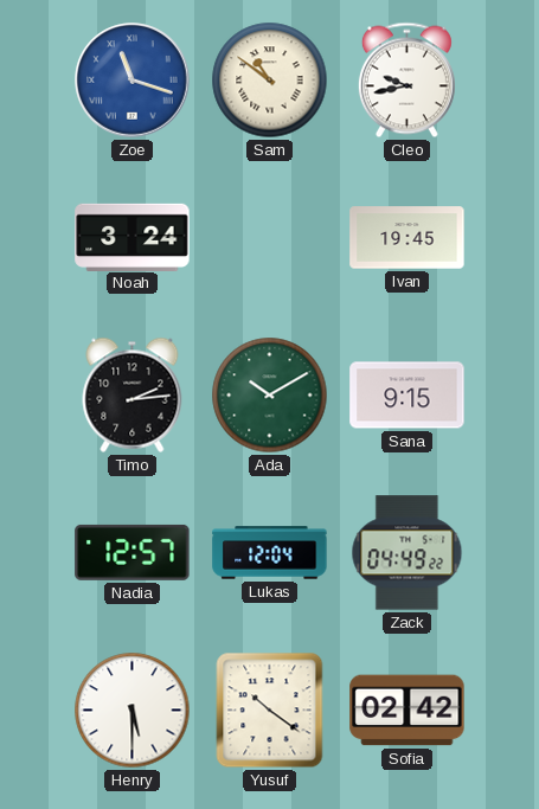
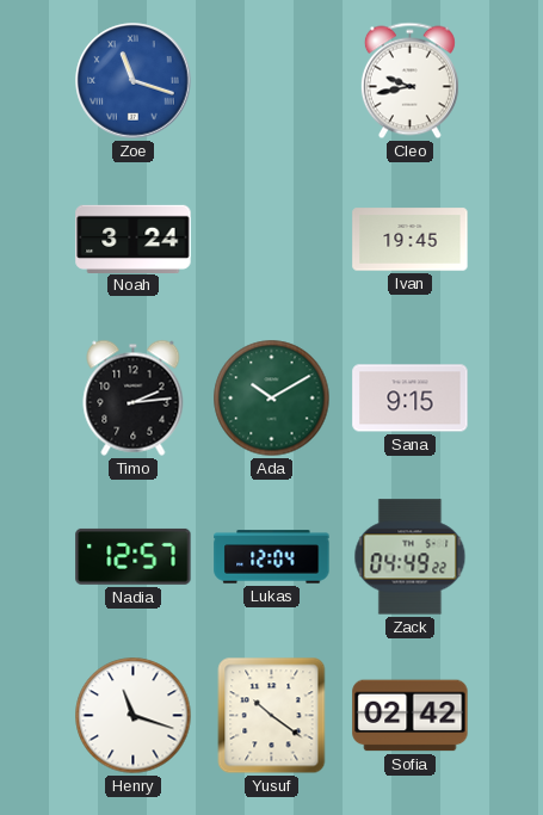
Sam: 10:51 -> none (270, 81)
Henry: 5:30 -> 11:18 (134, 716)
